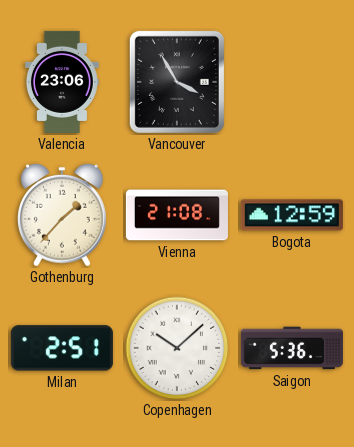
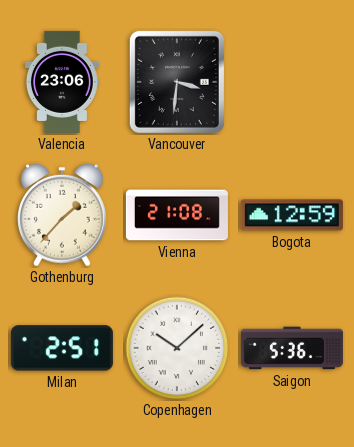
Vancouver: 3:55 -> 3:31 (177, 82)
